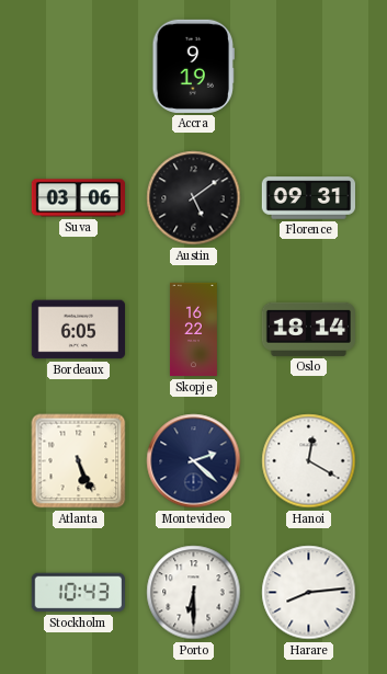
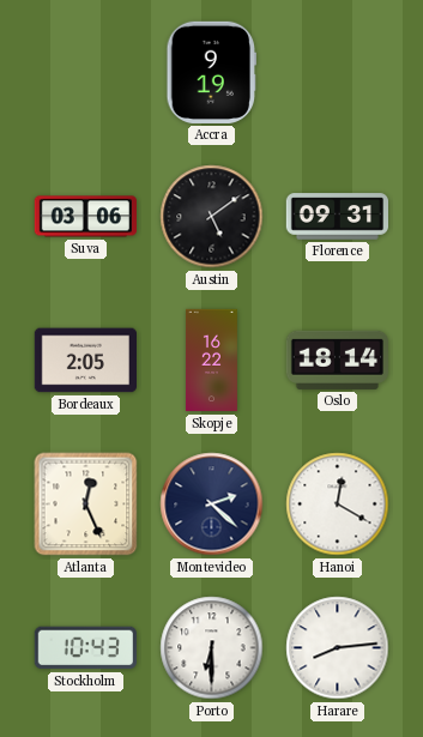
Bordeaux: 6:05 -> 2:05 (85, 361)
Atlanta: 5:26 -> 12:26 (86, 505)
